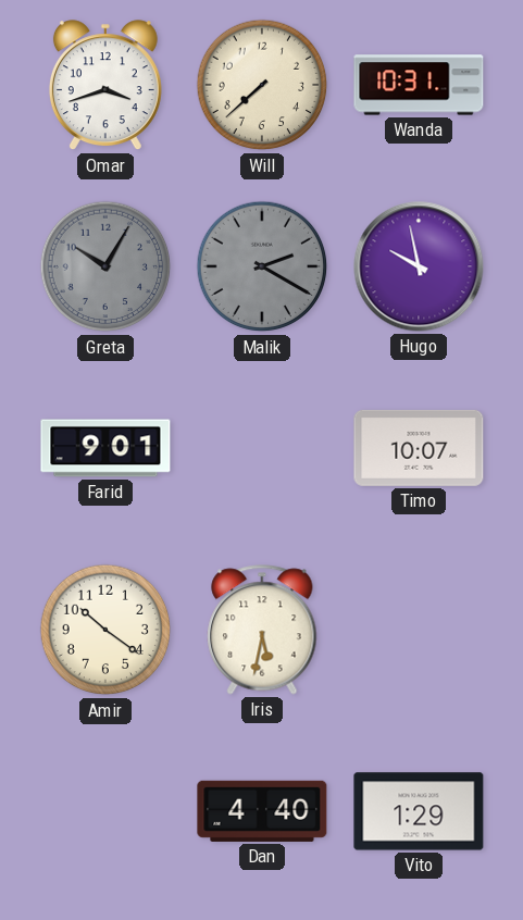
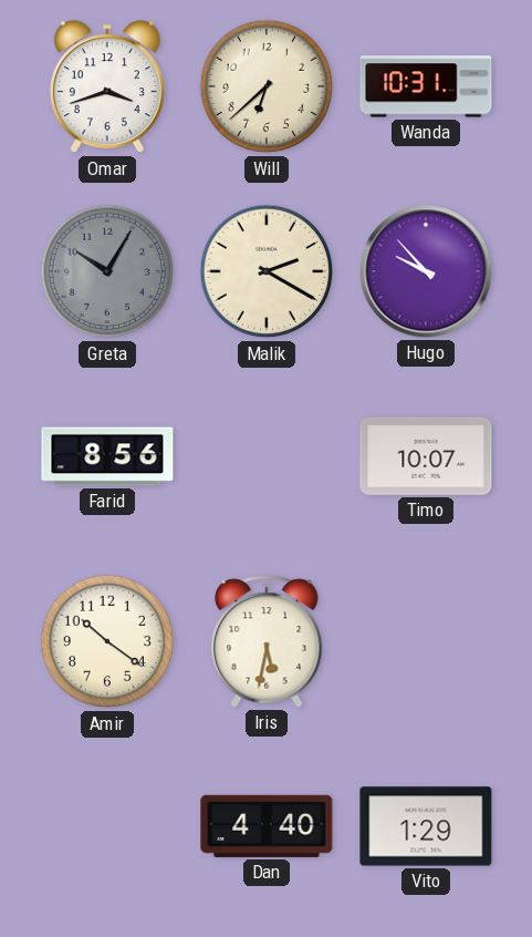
Will: 7:38 -> 6:38 (267, 86)
Malik dial: grey -> cream (267, 271)
Hugo: 9:58 -> 9:53 (426, 271)
Farid: 9:01 -> 8:56 (107, 456)
